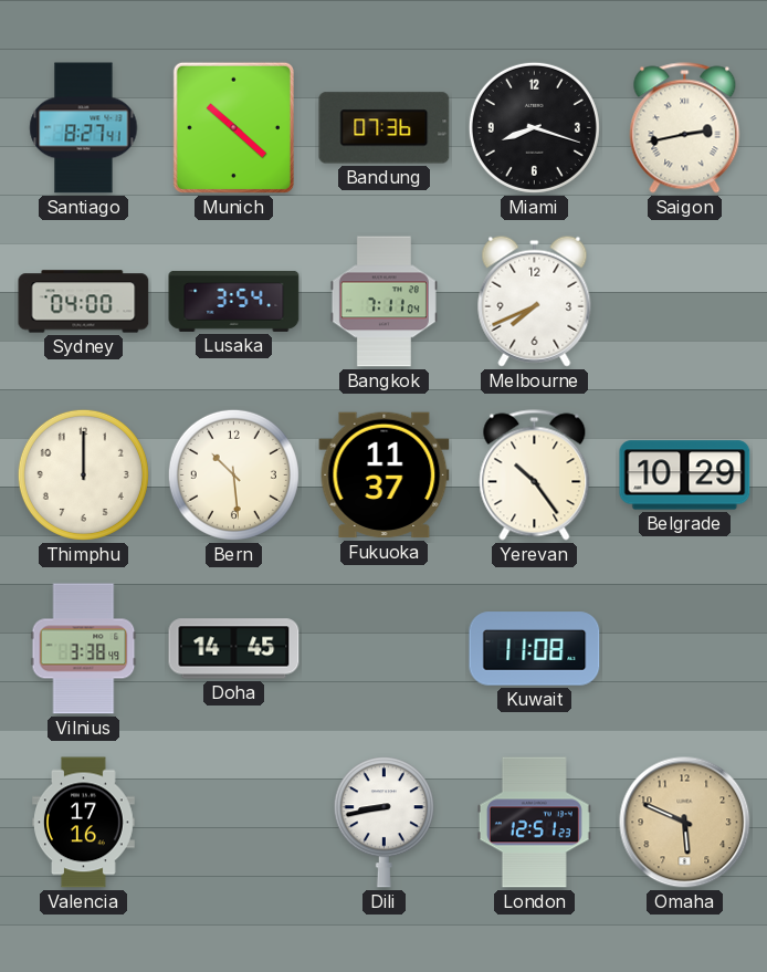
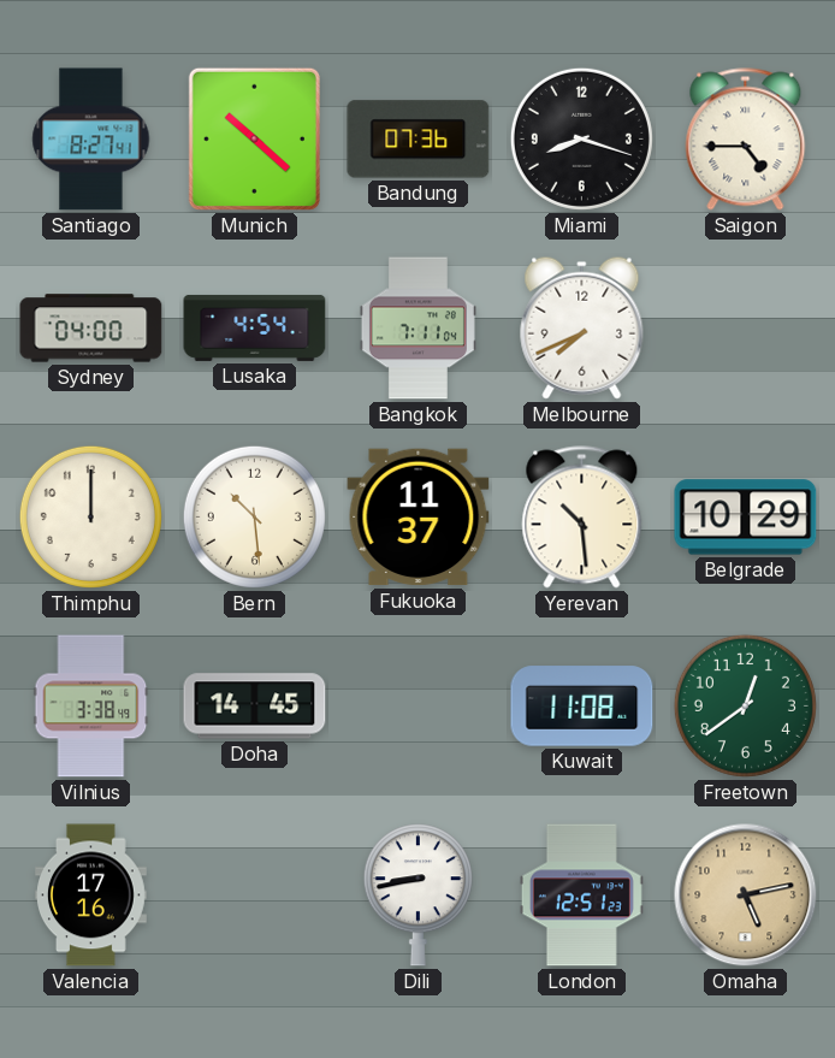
Saigon: 2:43 -> 4:45 (746, 140)
Lusaka: 3:54 -> 4:54 (255, 327)
Yerevan: 10:24 -> 10:29 (582, 518)
Freetown: none -> 12:39 (745, 705)
Omaha: 5:49 -> 5:13 (746, 896)
